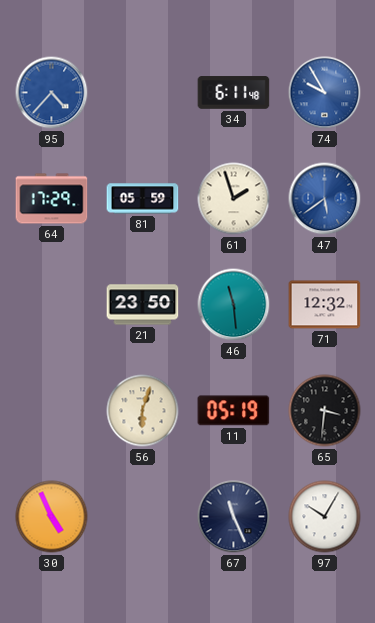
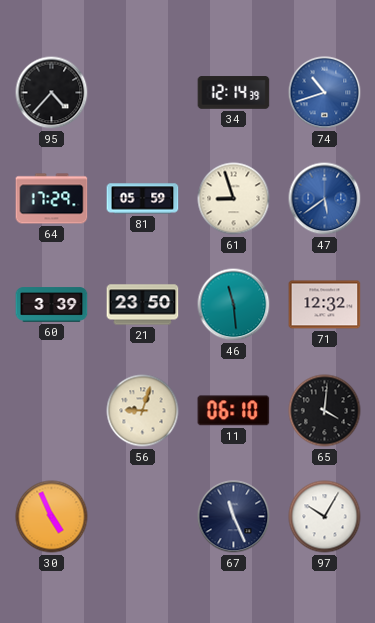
95 dial: blue -> black (52, 93)
34: 6:11 -> 12:14 (234, 93)
74: 9:55 -> 10:42 (325, 93)
61: 1:57 -> 8:57 (234, 199)
60: none -> 3:39 (52, 305)
56: 6:03 -> 9:03 (143, 411)
11: 05:19 -> 06:10 (234, 411)
65: 3:31 -> 4:01 (325, 411)
